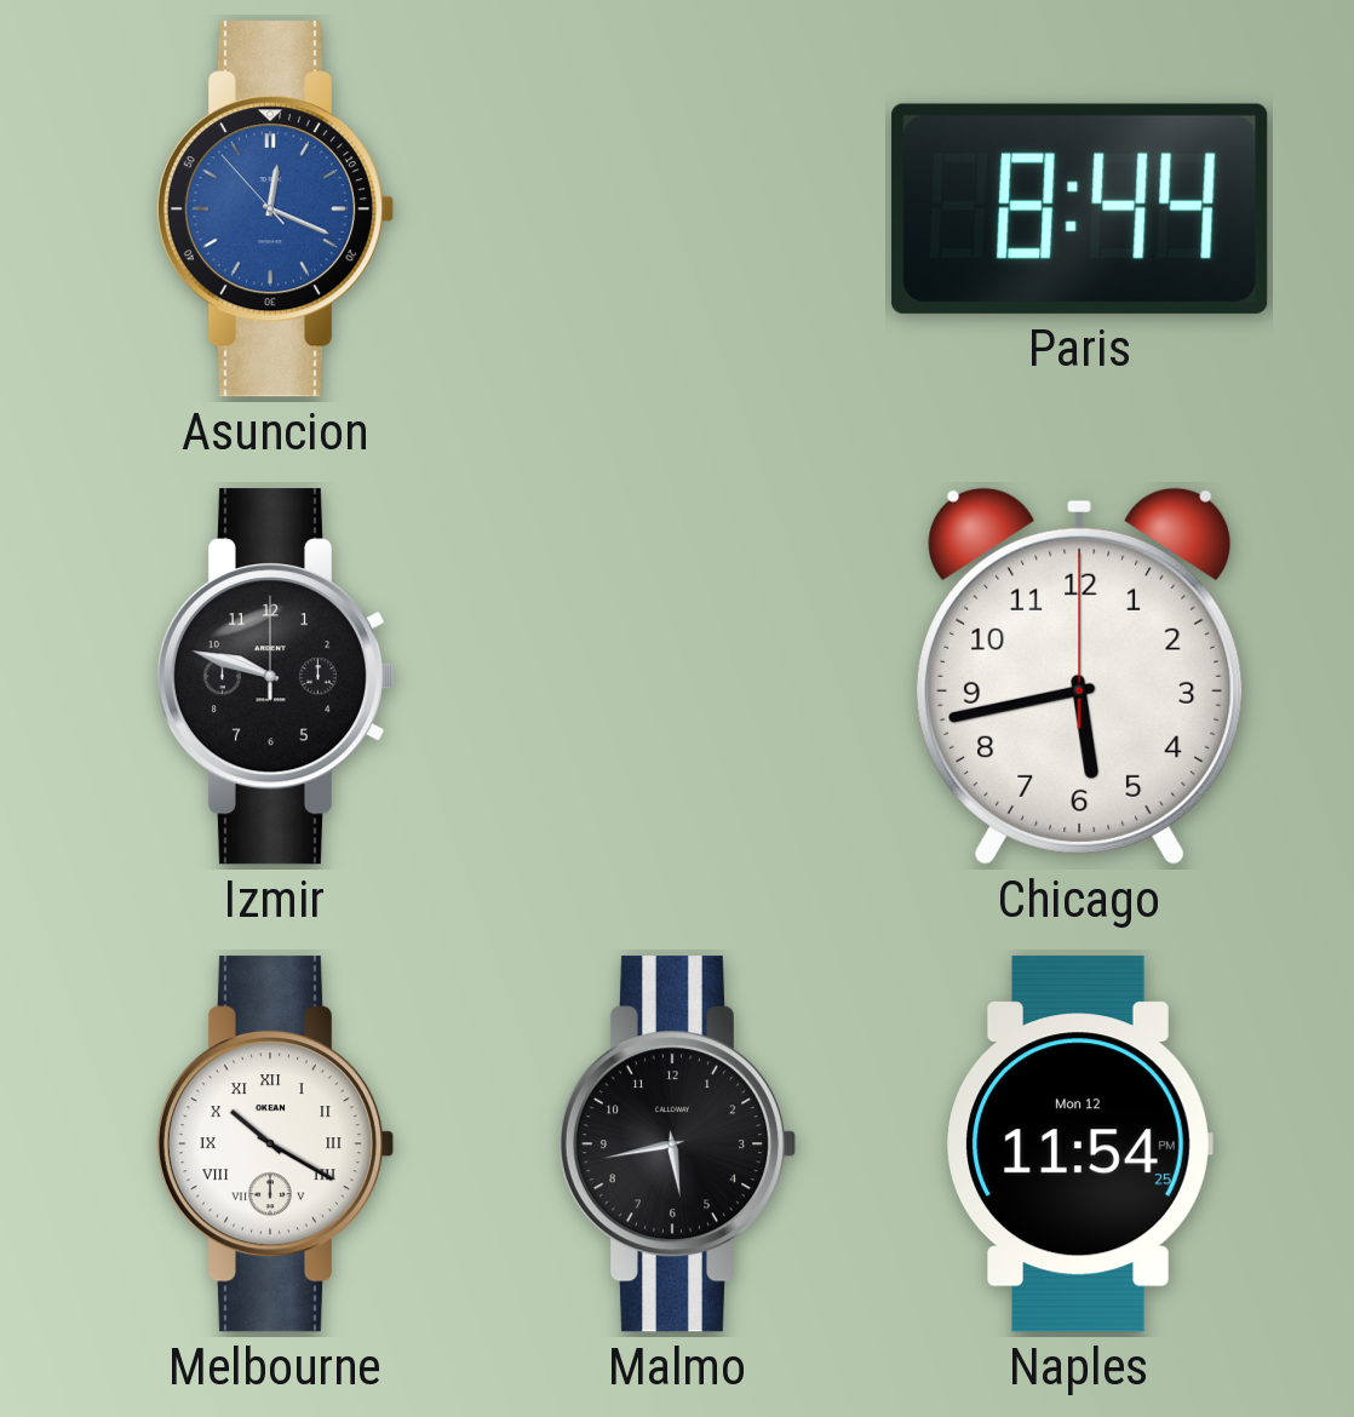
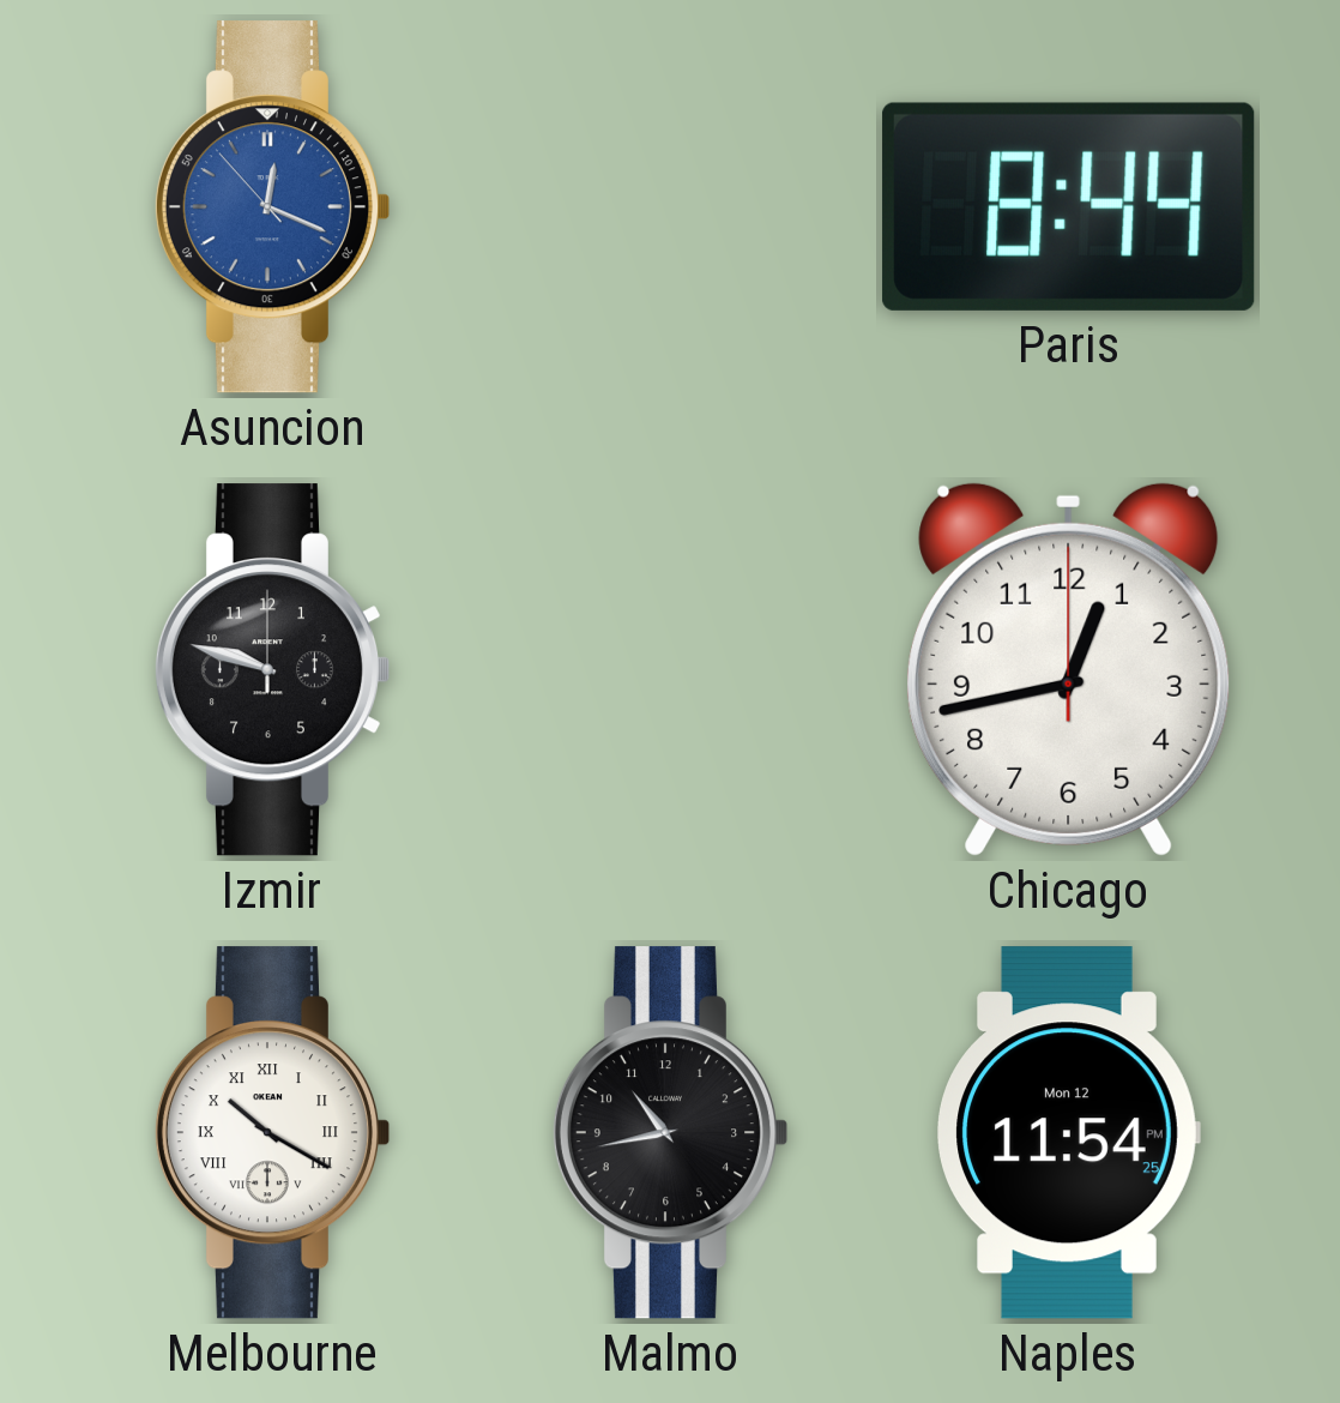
Chicago: 5:43 -> 12:43 (1069, 669)
Malmo: 5:43 -> 10:43 (670, 1133)
